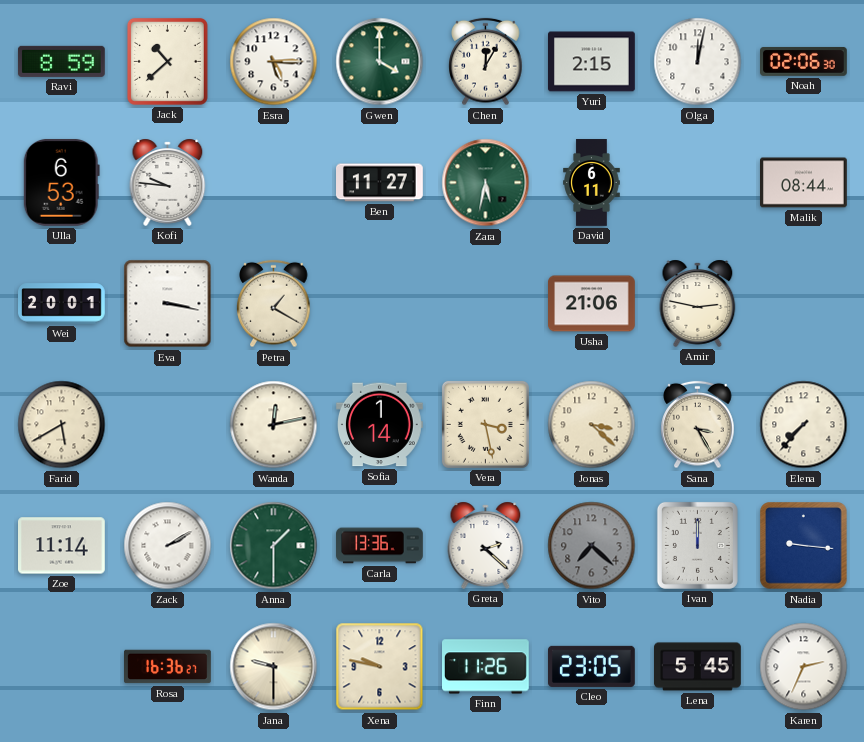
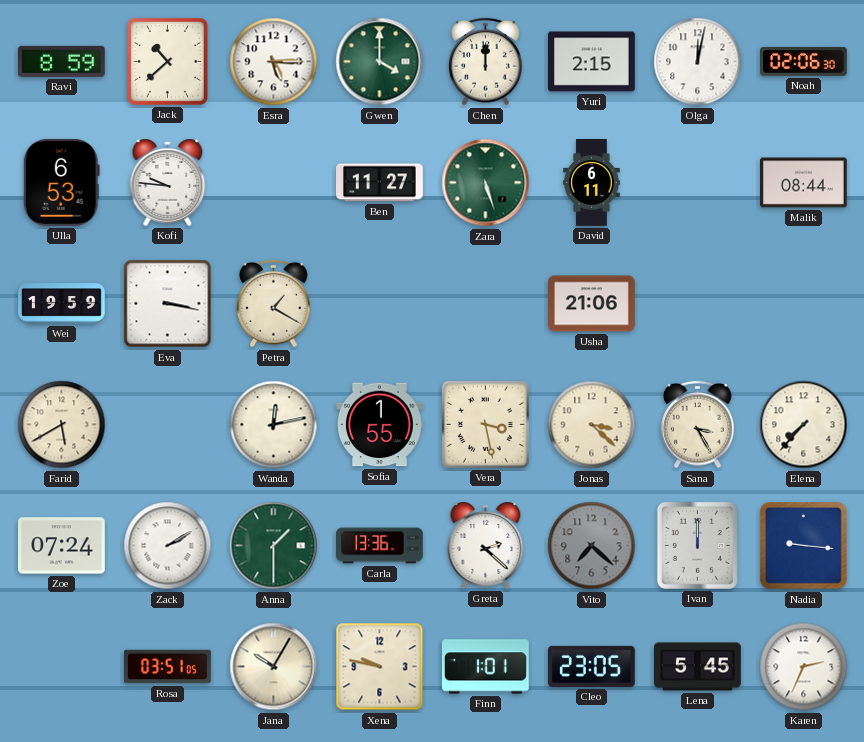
Chen: 12:05 -> 12:00 (486, 62)
Zara: 5:32 -> 5:27 (486, 183)
Wei: 20:01 -> 19:59 (62, 304)
Amir: 2:47 -> none (698, 303)
Sofia: 1:14 -> 1:55 (380, 425)
Zoe: 11:14 -> 07:24 (62, 546)
Rosa: 16:36 -> 03:51 (168, 667)
Jana: 9:30 -> 10:05 (274, 667)
Finn: 11:26 -> 1:01 (486, 667)
